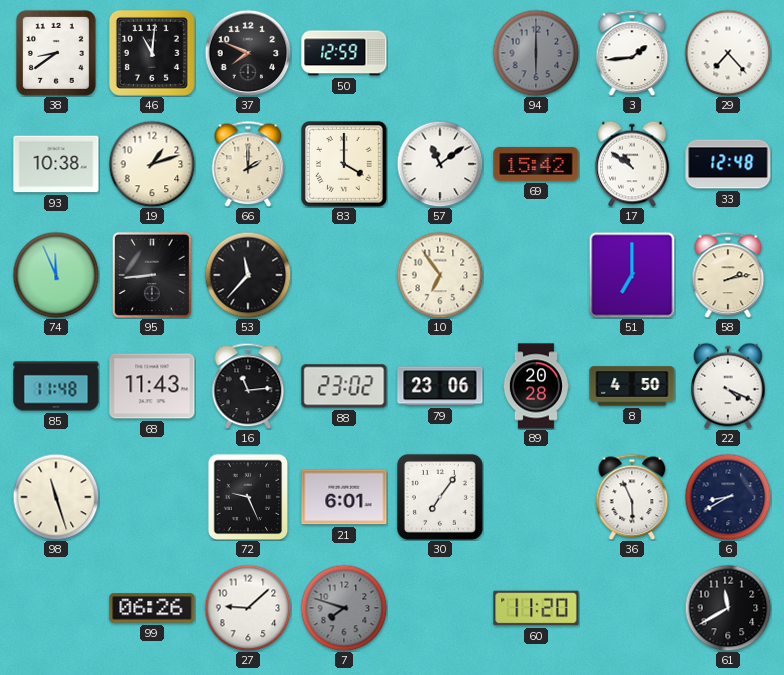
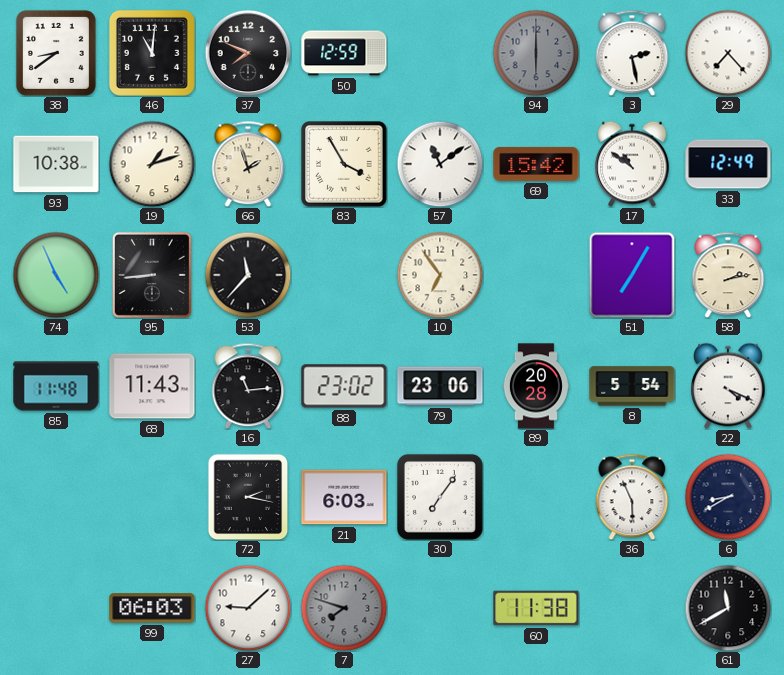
3: 1:44 -> 2:28 (632, 53)
66: 2:00 -> 1:57 (248, 164)
83: 4:00 -> 3:55 (344, 164)
33: 12:48 -> 12:49 (728, 164)
74: 11:56 -> 4:56 (56, 275)
51: 7:00 -> 7:05 (632, 275)
8: 4:50 -> 5:54 (632, 386)
98: 11:27 -> none (56, 497)
72: 9:26 -> 2:17 (248, 497)
21: 6:01 -> 6:03 (344, 497)
99: 06:26 -> 06:03 (152, 608)
60: 11:20 -> 11:38 (536, 608)
